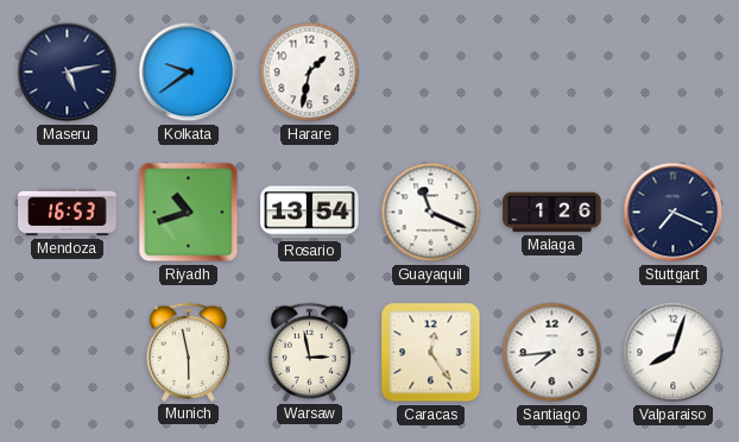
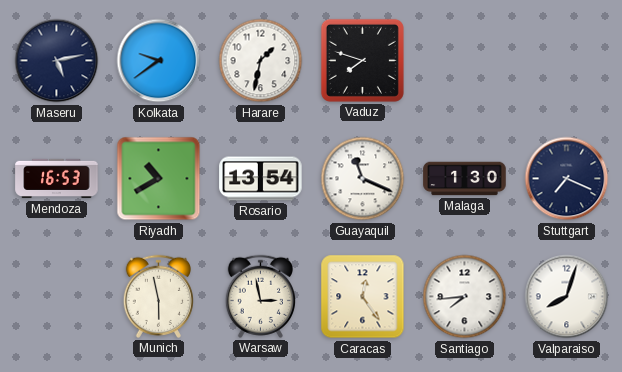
Vaduz: none -> 7:48 (362, 60)
Riyadh: 10:42 -> 10:40 (159, 179)
Malaga: 1:26 -> 1:30 (465, 179)
